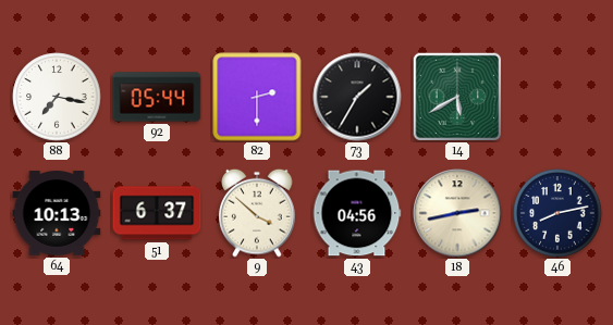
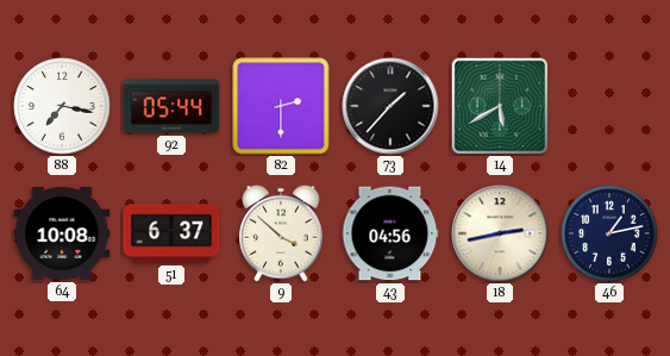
73: 1:35 -> 1:37 (390, 106)
64: 10:13 -> 10:08 (62, 233)
46: 8:13 -> 1:13 (609, 233)
